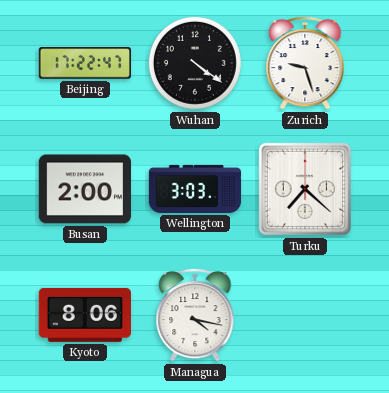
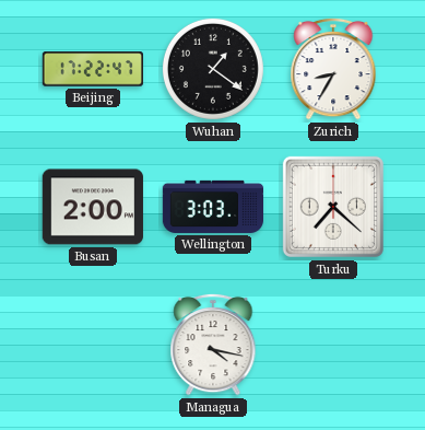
Wuhan: 4:21 -> 1:21 (213, 69)
Zurich: 9:27 -> 8:35 (333, 69)
Kyoto: 8:06 -> none (85, 315)
